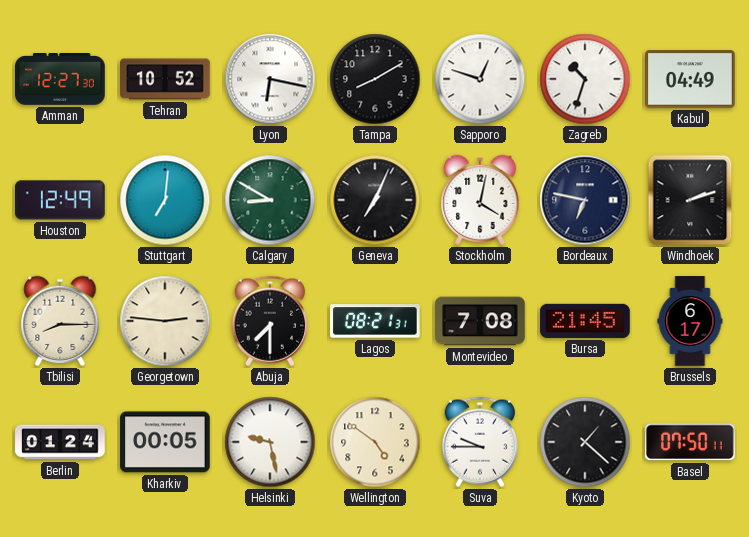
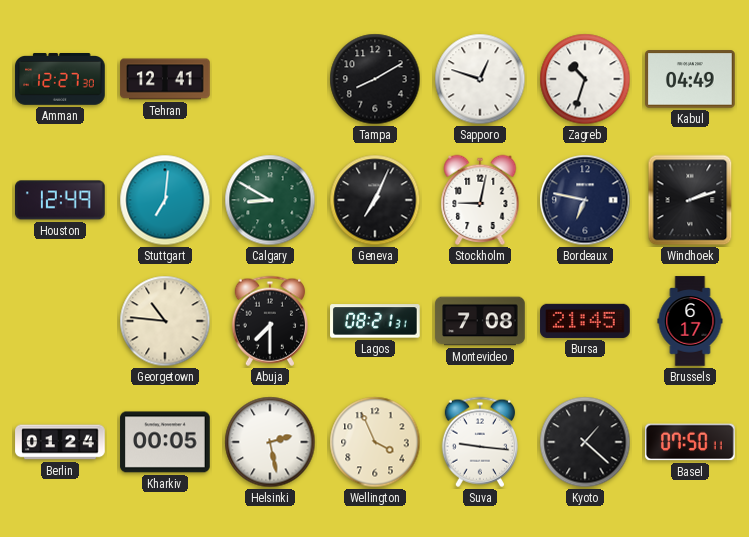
Tehran: 10:52 -> 12:41 (165, 79)
Lyon: 6:17 -> none (270, 79)
Stockholm: 4:02 -> 9:02 (480, 200)
Tbilisi: 8:15 -> none (60, 321)
Georgetown: 2:46 -> 10:46 (165, 321)
Helsinki: 9:28 -> 2:28 (270, 442)
Wellington: 4:51 -> 3:56 (375, 442)
Suva: 9:45 -> 9:16 (480, 442)
